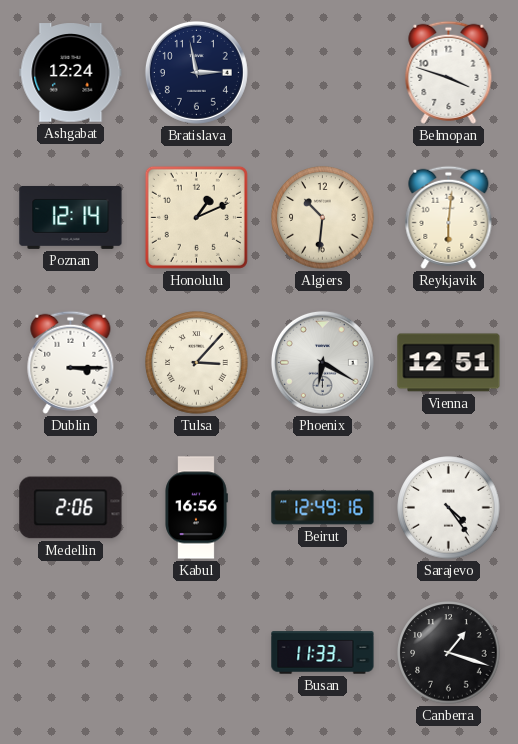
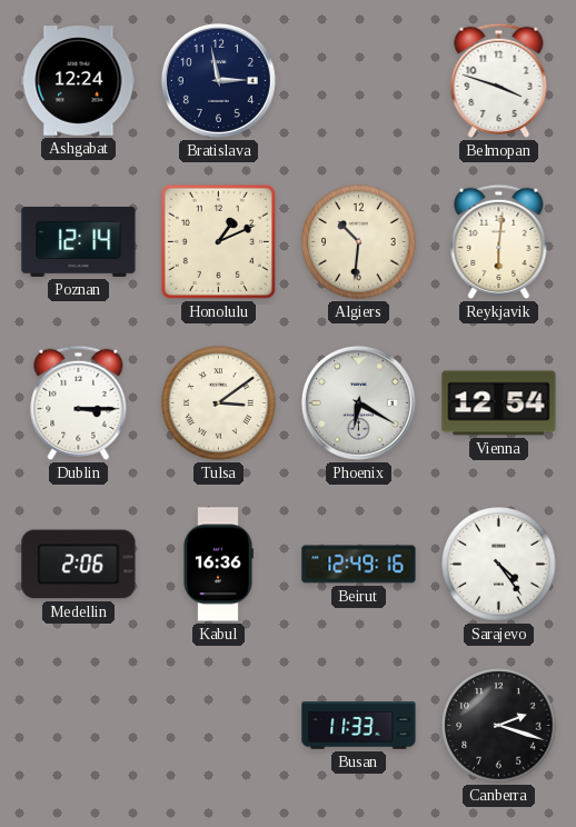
Tulsa: 3:07 -> 3:09 (219, 403)
Vienna: 12:51 -> 12:54 (499, 403)
Kabul: 16:56 -> 16:36 (218, 565)
Canberra: 1:18 -> 2:18 (499, 726)
